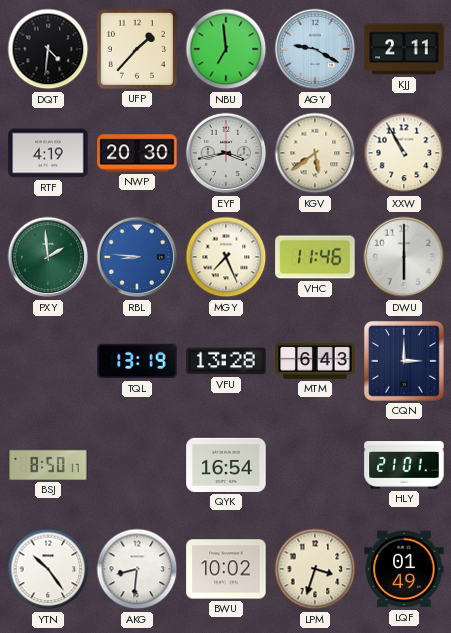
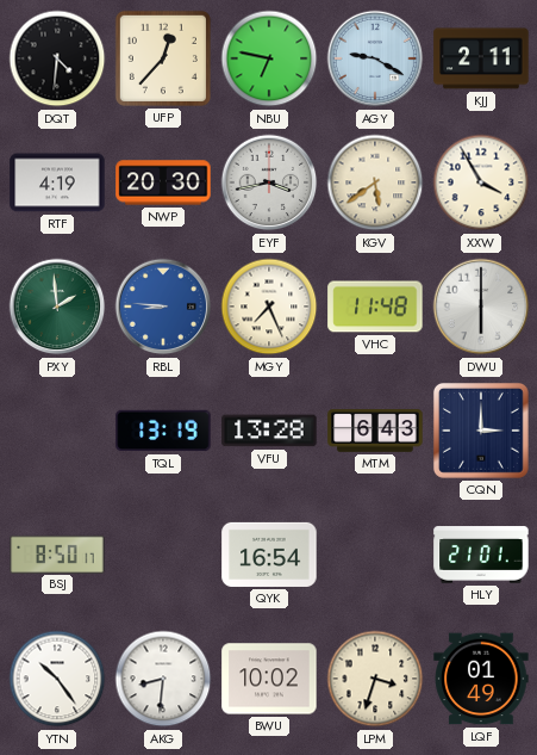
UFP: 1:37 -> 12:37 (163, 58)
NBU: 6:59 -> 6:47 (269, 58)
XXW: 10:55 -> 3:55 (481, 182)
VHC: 11:46 -> 11:48 (375, 307)
